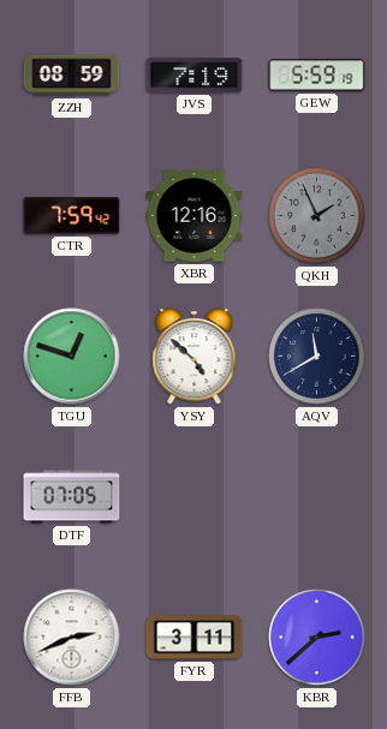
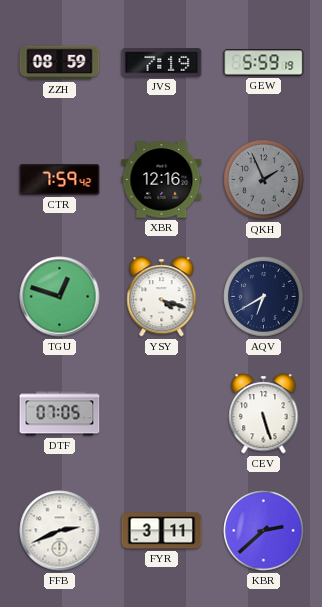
YSY: 4:52 -> 4:18 (162, 297)
AQV: 11:40 -> 6:40 (264, 297)
CEV: none -> 5:27 (264, 414)
